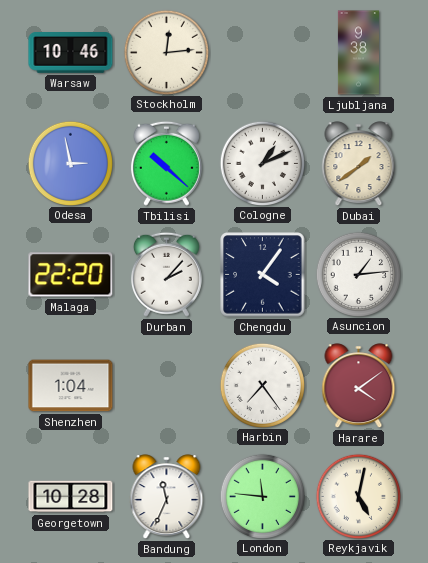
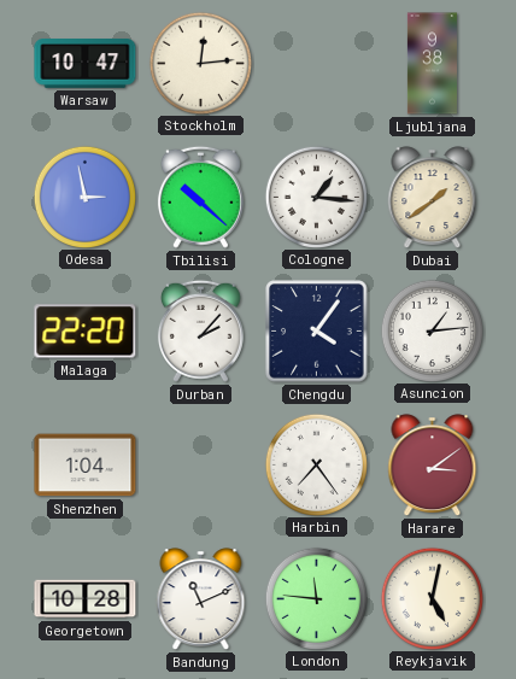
Warsaw: 10:46 -> 10:47 (86, 64)
Cologne: 1:11 -> 1:16 (316, 197)
Harare: 4:09 -> 3:09 (433, 466)
Bandung: 11:34 -> 11:11 (201, 599)
